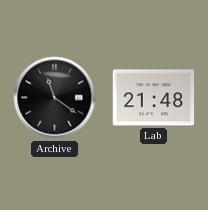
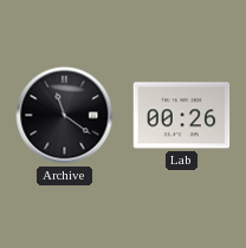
Lab: 21:48 -> 00:26 (182, 116)
